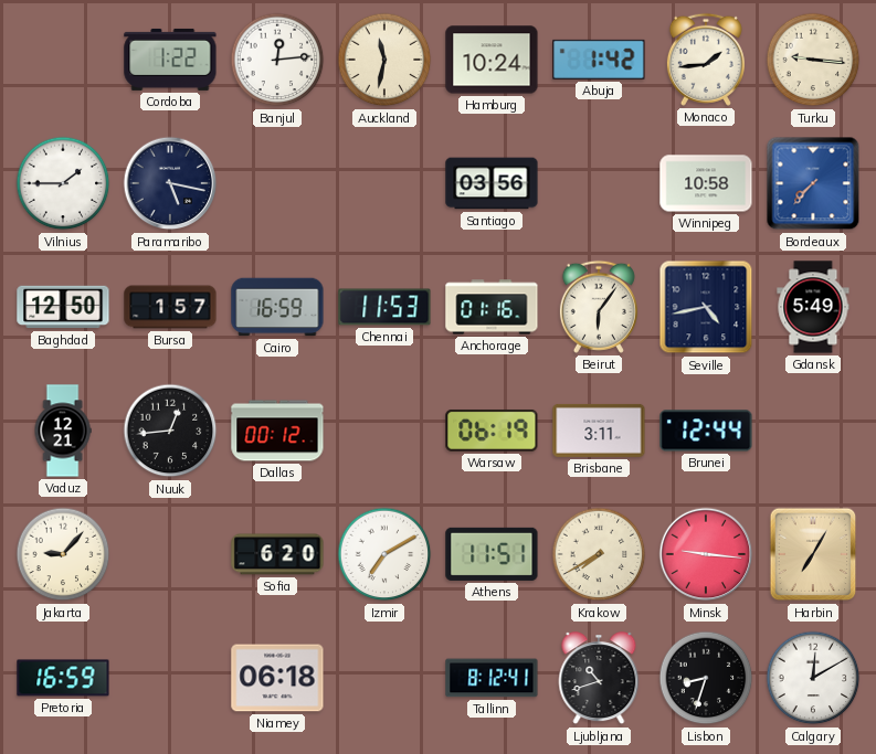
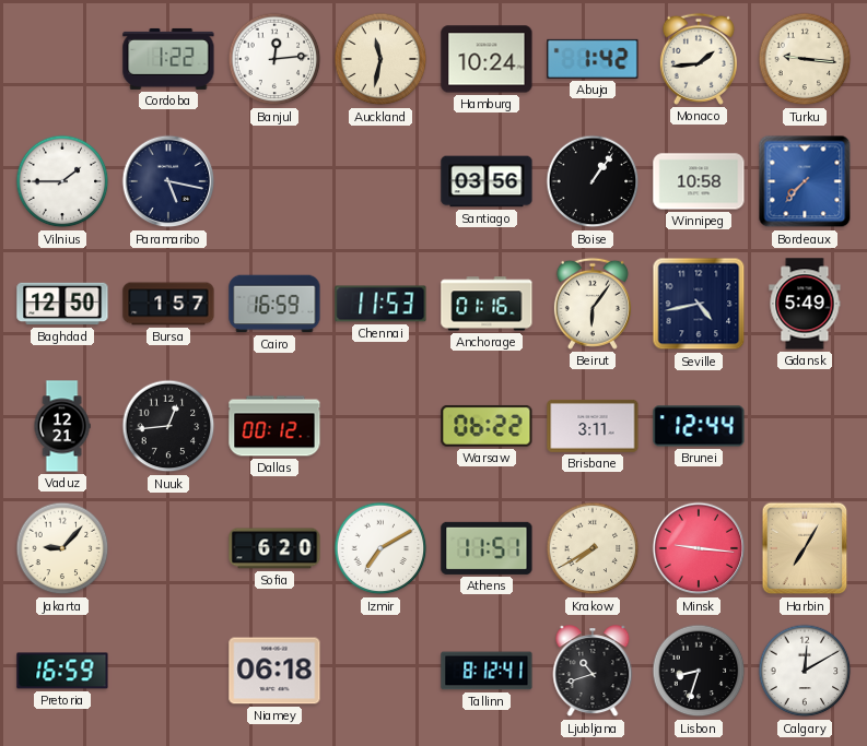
Boise: none -> 1:06 (593, 181)
Warsaw: 06:19 -> 06:22 (487, 426)
